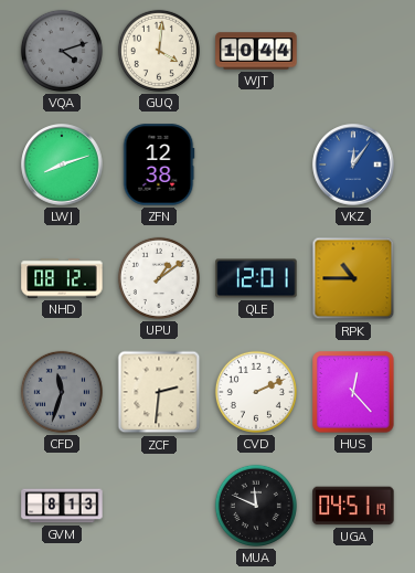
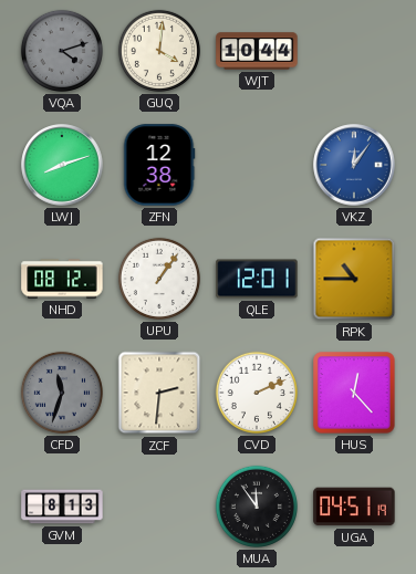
UPU: 1:09 -> 1:06 (159, 279)
MUA: 11:49 -> 11:54 (257, 507)
